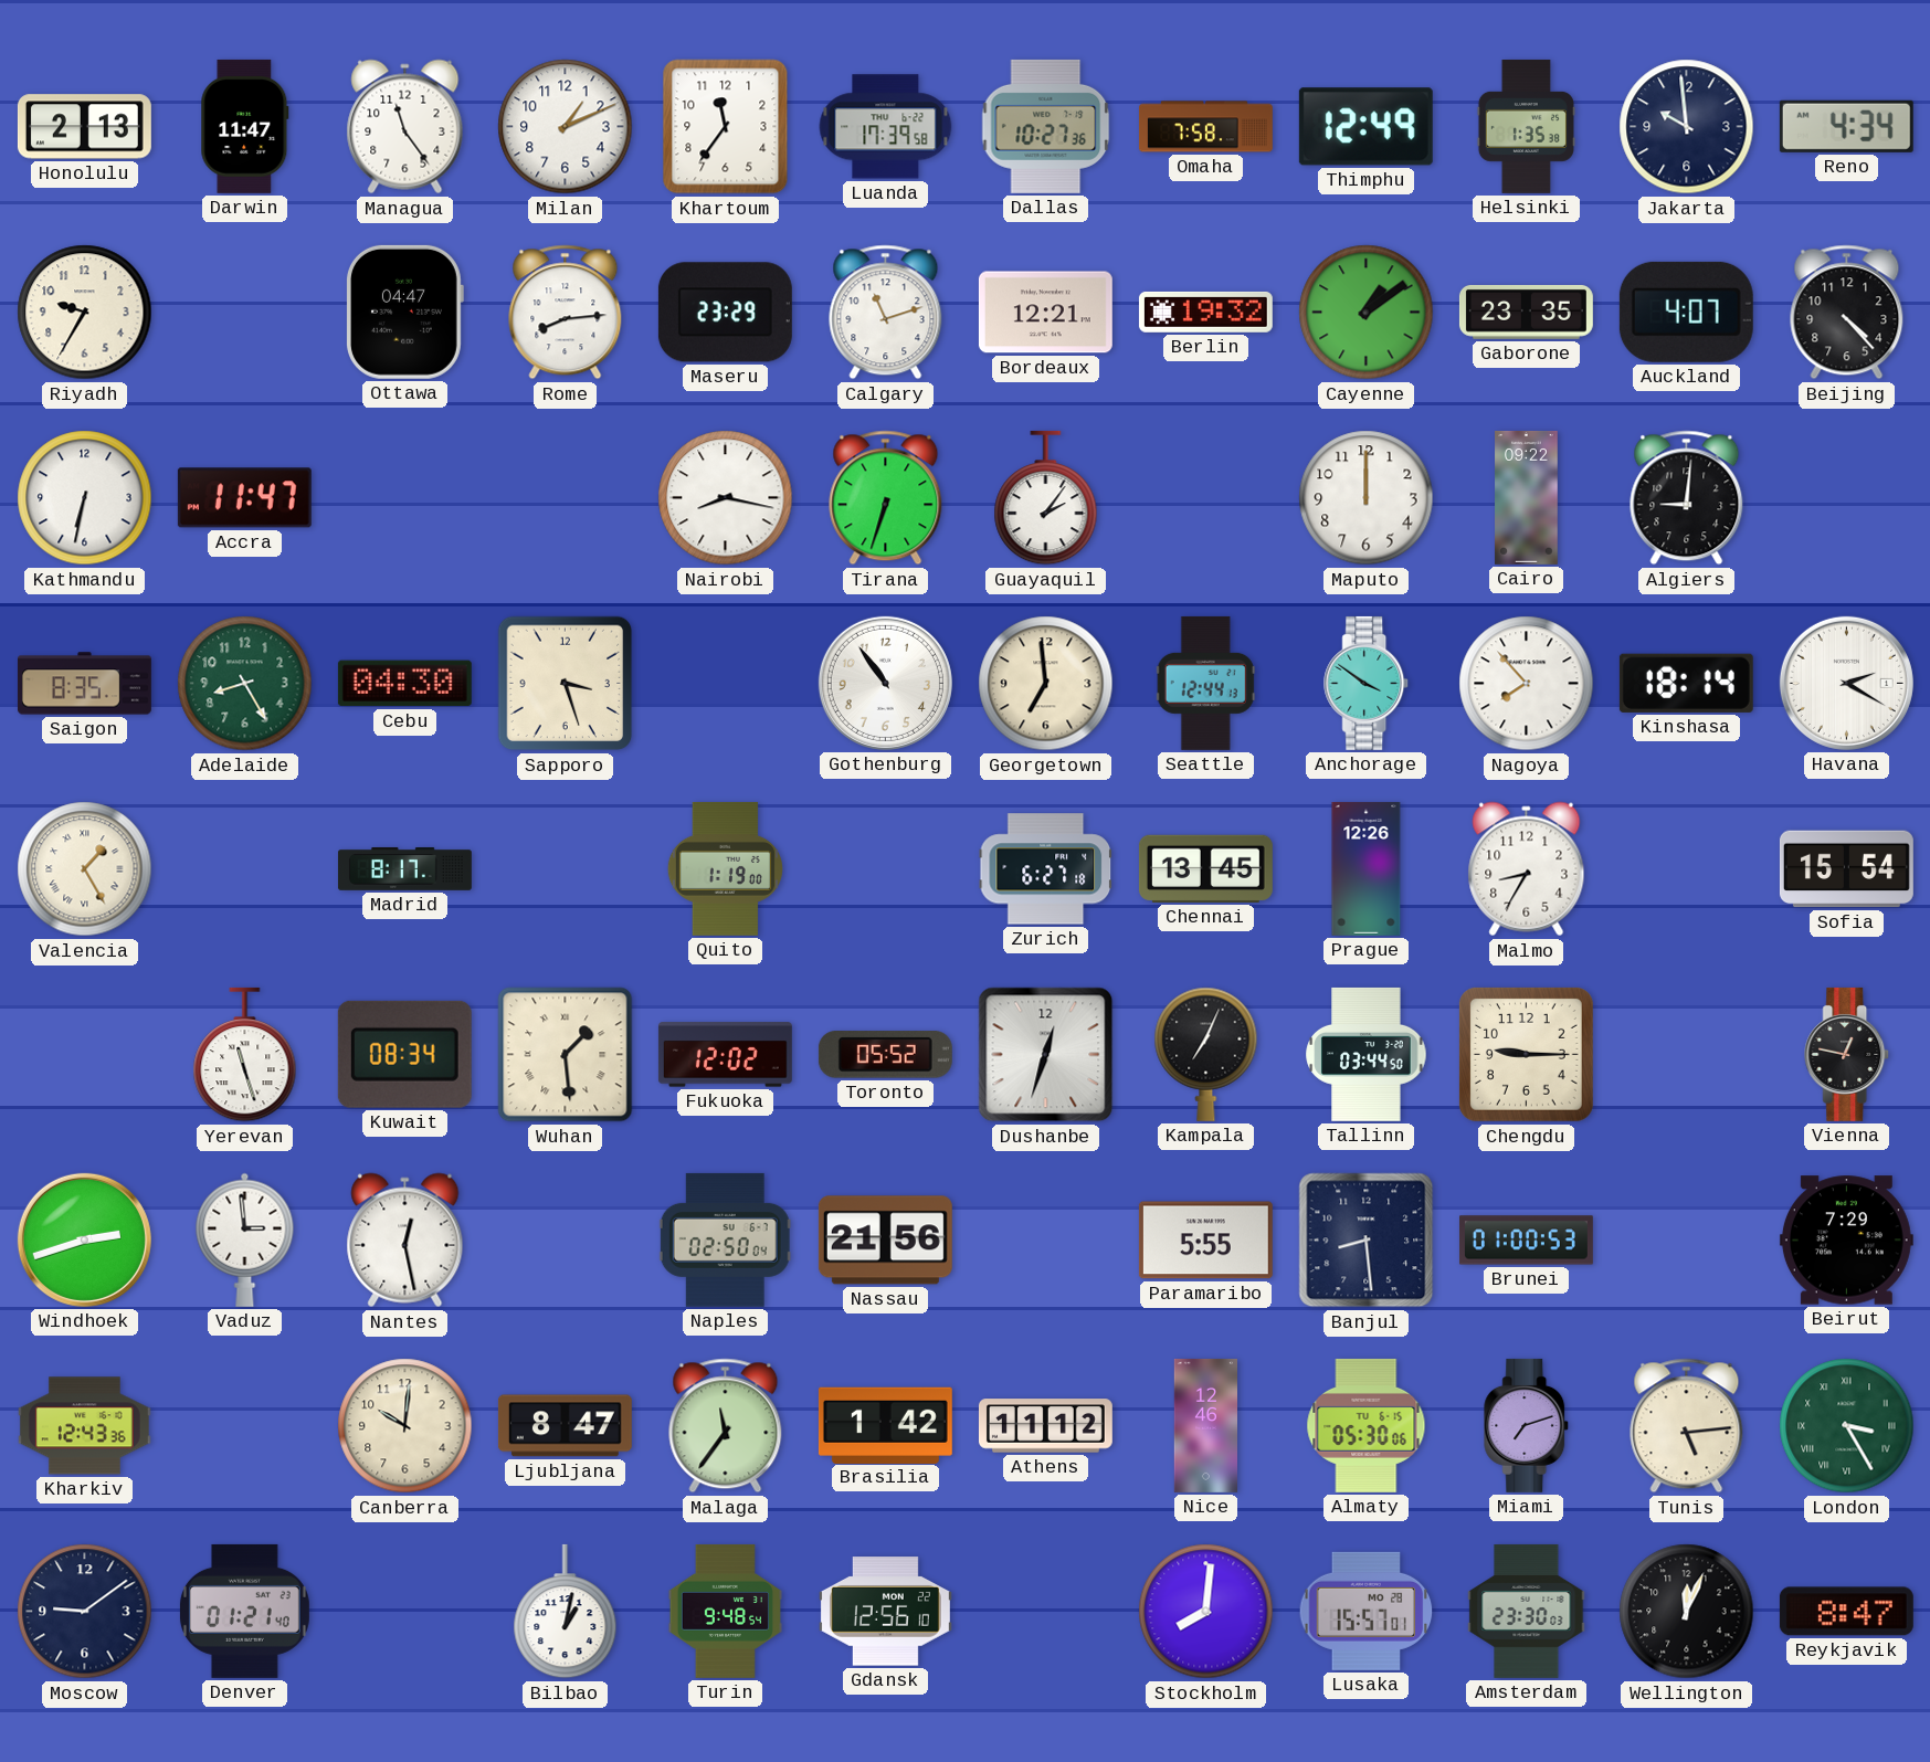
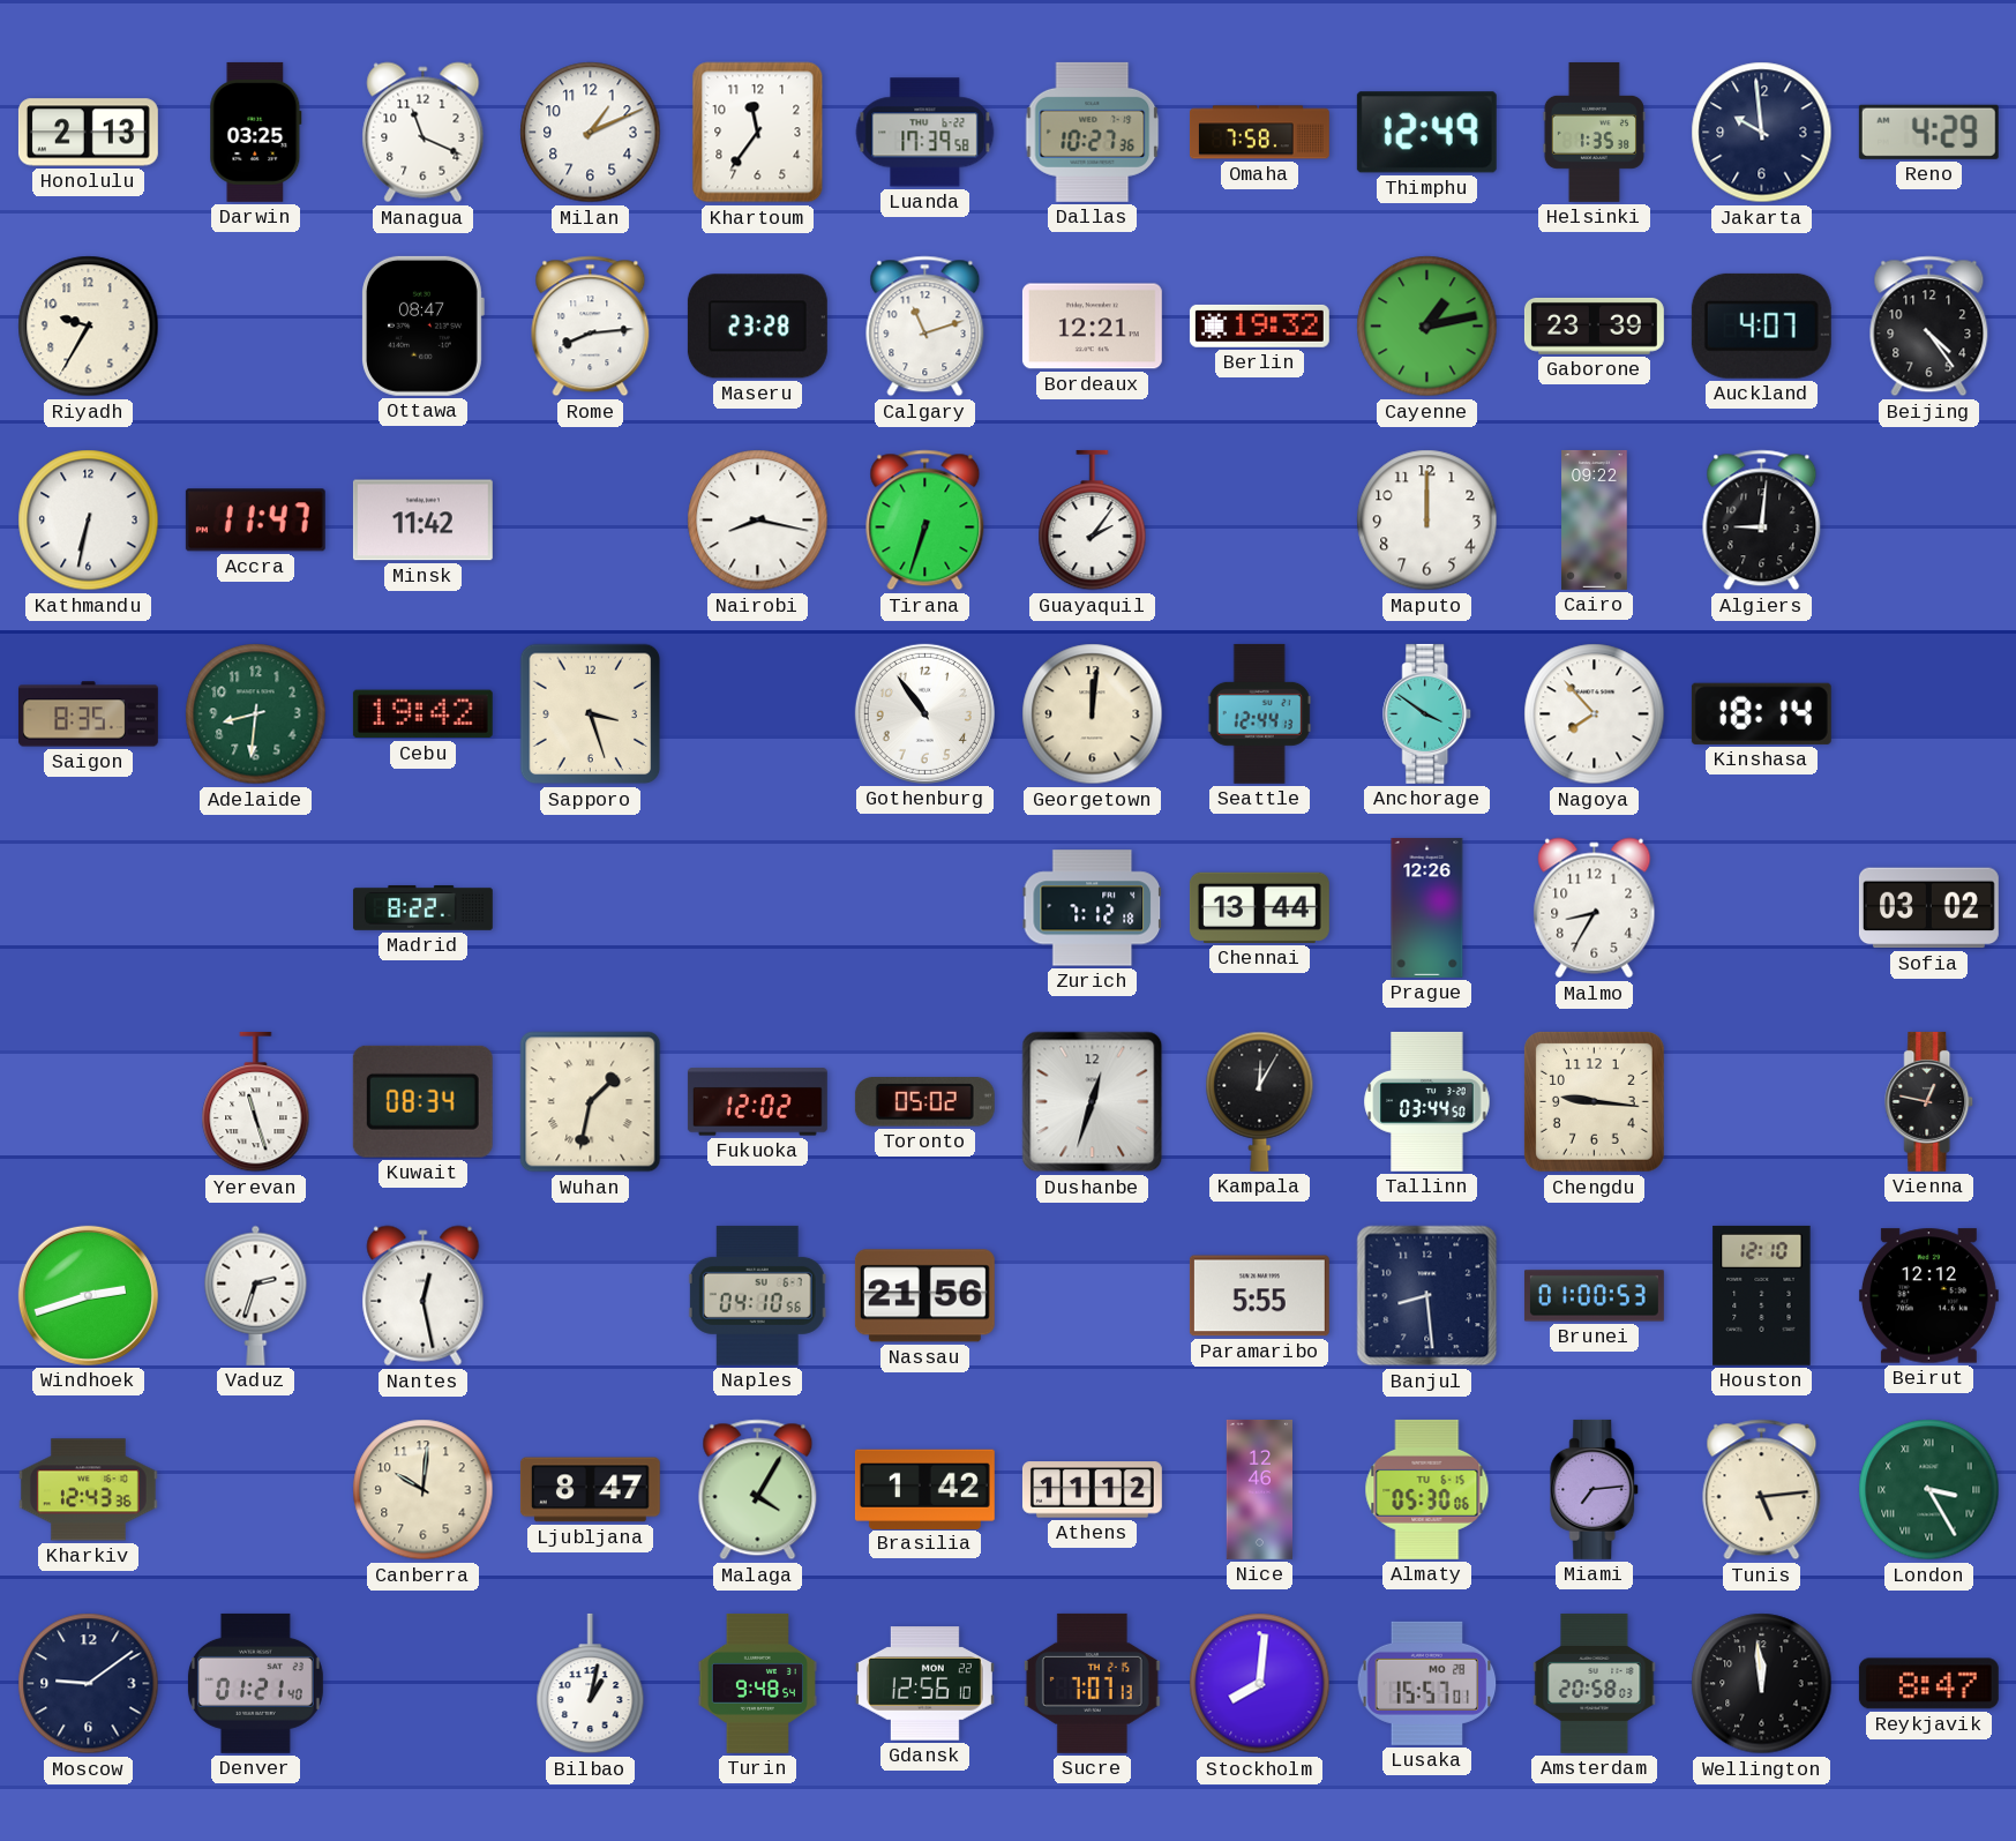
Darwin: 11:47 -> 03:25 (256, 132)
Managua: 11:24 -> 11:19 (424, 133)
Reno: 4:34 -> 4:29 (1928, 132)
Ottawa: 04:47 -> 08:47 (424, 325)
Maseru: 23:29 -> 23:28 (757, 327)
Cayenne: 1:09 -> 1:13 (1427, 327)
Gaborone: 23:35 -> 23:39 (1594, 325)
Beijing: 4:23 -> 4:24 (1929, 327)
Minsk: none -> 11:42 (422, 521)
Adelaide: 8:25 -> 8:31 (256, 714)
Cebu: 04:30 -> 19:42 (422, 714)
Georgetown: 6:59 -> 12:01 (1093, 714)
Havana: 2:20 -> none (1846, 683)
Valencia: 1:25 -> none (85, 869)
Madrid: 8:17 -> 8:22 (422, 907)
Quito: 1:19 -> none (725, 868)
Zurich: 6:27 -> 7:12 (1093, 908)
Chennai: 13:45 -> 13:44 (1259, 907)
Sofia: 15:54 -> 03:02 (1928, 908)
Wuhan: 1:29 -> 1:32 (591, 1102)
Toronto: 05:52 -> 05:02 (924, 1102)
Kampala: 7:04 -> 12:05 (1260, 1101)
Chengdu: 9:15 -> 9:16 (1594, 1101)
Vaduz: 2:59 -> 2:33 (256, 1295)
Naples: 02:50 -> 04:10 (757, 1295)
Houston: none -> 12:10 (1762, 1295)
Beirut: 7:29 -> 12:12 (1928, 1296)
Malaga: 11:36 -> 4:05 (758, 1490)
Miami: 7:12 -> 7:14 (1595, 1489)
Sucre: none -> 7:07 (1092, 1683)
Amsterdam: 23:30 -> 20:58 (1595, 1683)
Wellington: 12:04 -> 11:59 (1762, 1684)
